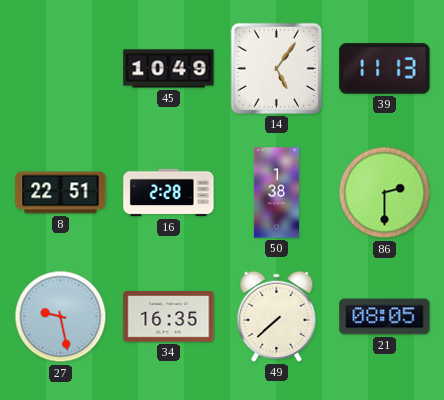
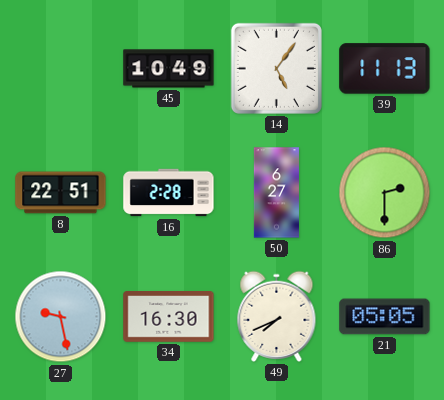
50: 1:38 -> 6:27 (276, 193)
34: 16:35 -> 16:30 (169, 317)
49: 7:38 -> 7:41 (277, 316)
21: 08:05 -> 05:05 (385, 317)
